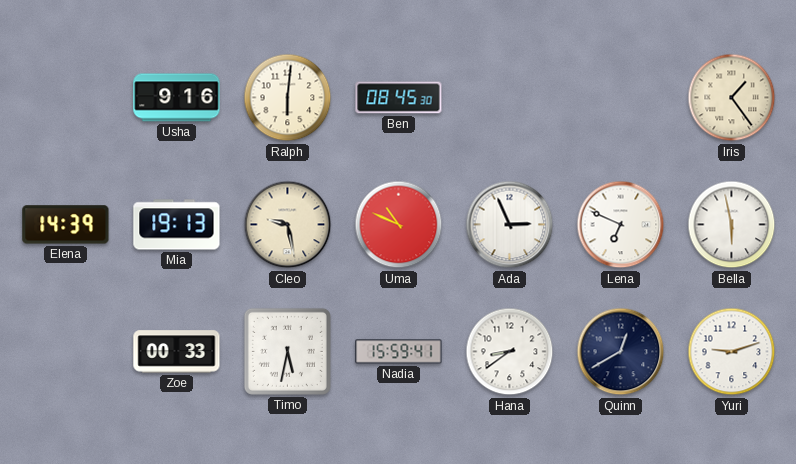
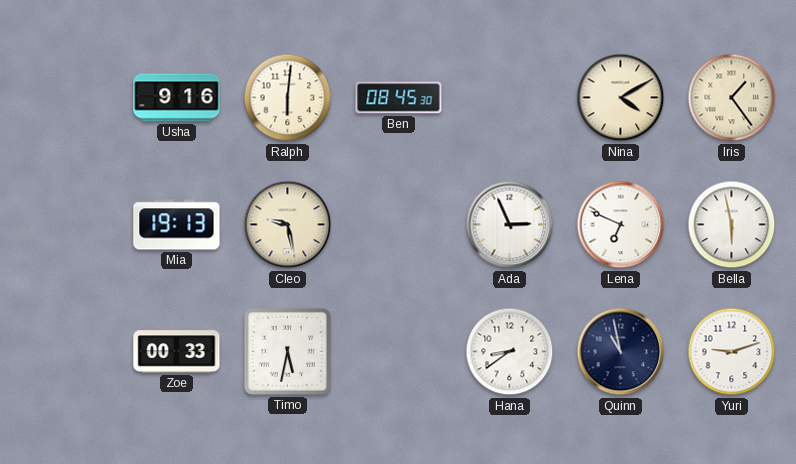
Nina: none -> 4:10 (621, 98)
Elena: 14:39 -> none (66, 225)
Uma: 10:49 -> none (399, 225)
Nadia: 15:59 -> none (399, 352)
Quinn: 12:40 -> 10:58 (621, 352)
